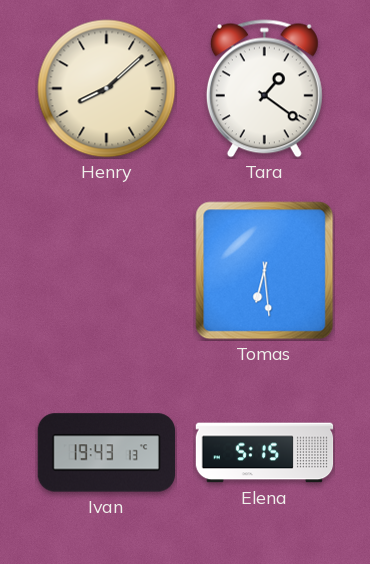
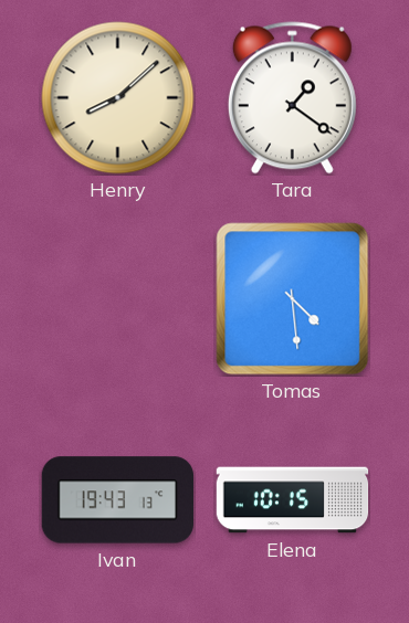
Tomas: 6:29 -> 4:29 (293, 299)
Elena: 5:15 -> 10:15 (293, 500)
